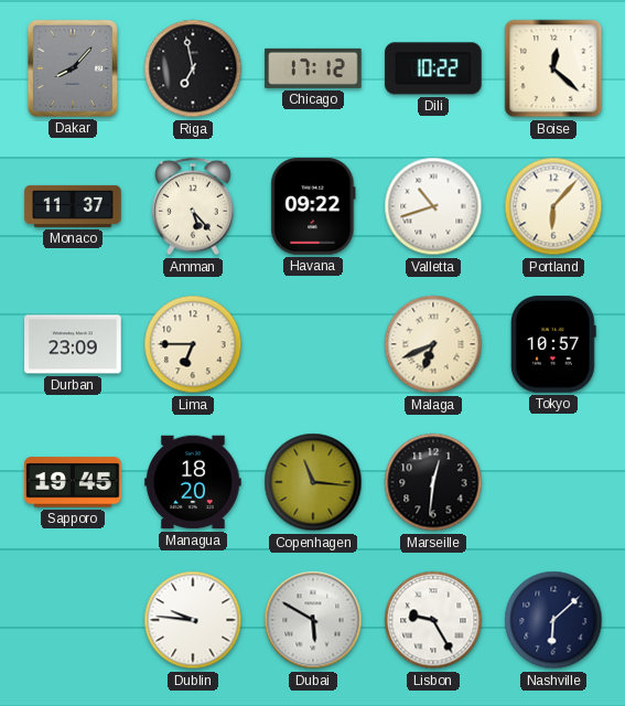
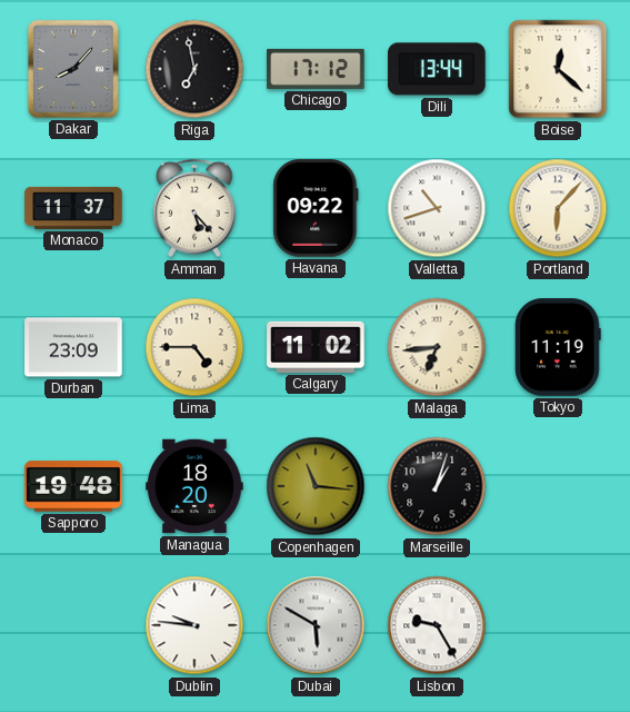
Dili: 10:22 -> 13:44 (437, 69)
Lima: 6:45 -> 4:45 (194, 347)
Calgary: none -> 11:02 (316, 347)
Malaga: 6:41 -> 6:44 (437, 347)
Tokyo: 10:57 -> 11:19 (559, 347)
Sapporo: 19:45 -> 19:48 (73, 486)
Marseille: 12:31 -> 1:03 (437, 486)
Nashville: 6:08 -> none (553, 620)
